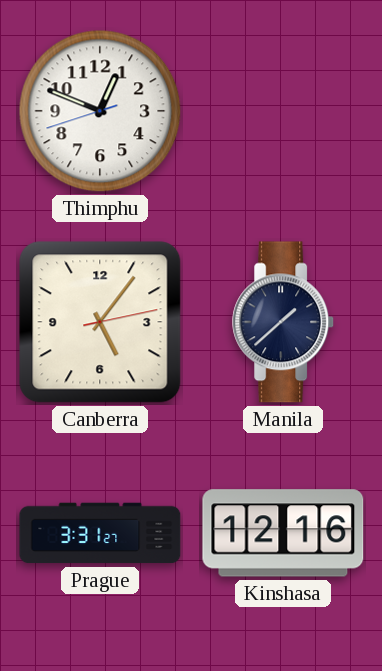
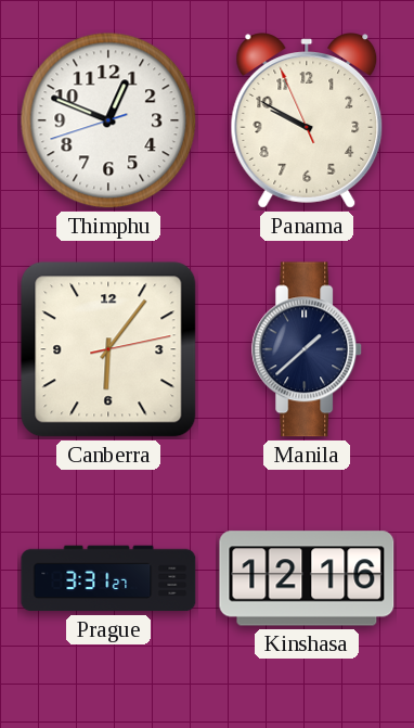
Panama: none -> 9:49 (307, 120)
Canberra: 5:06 -> 6:06 (108, 349)
